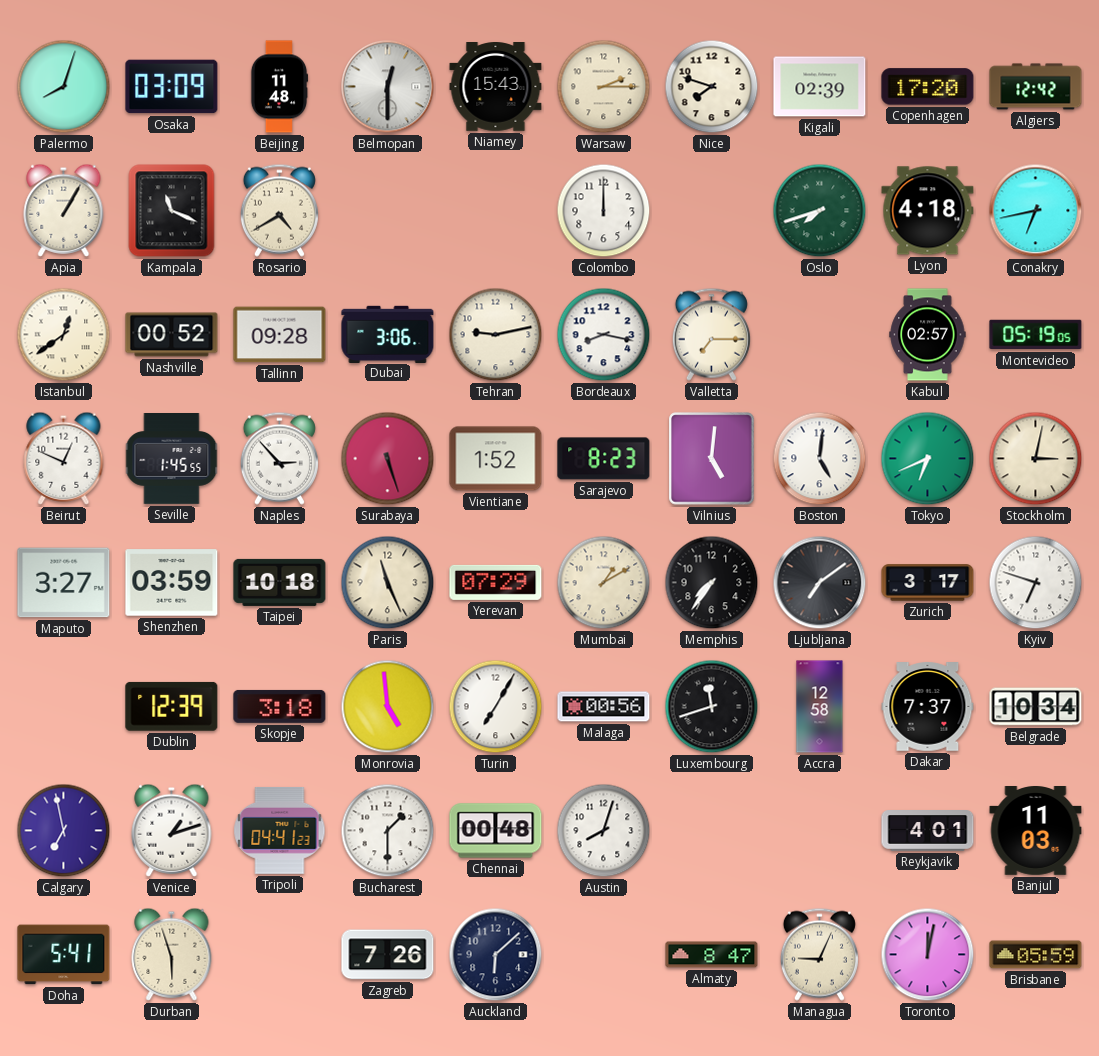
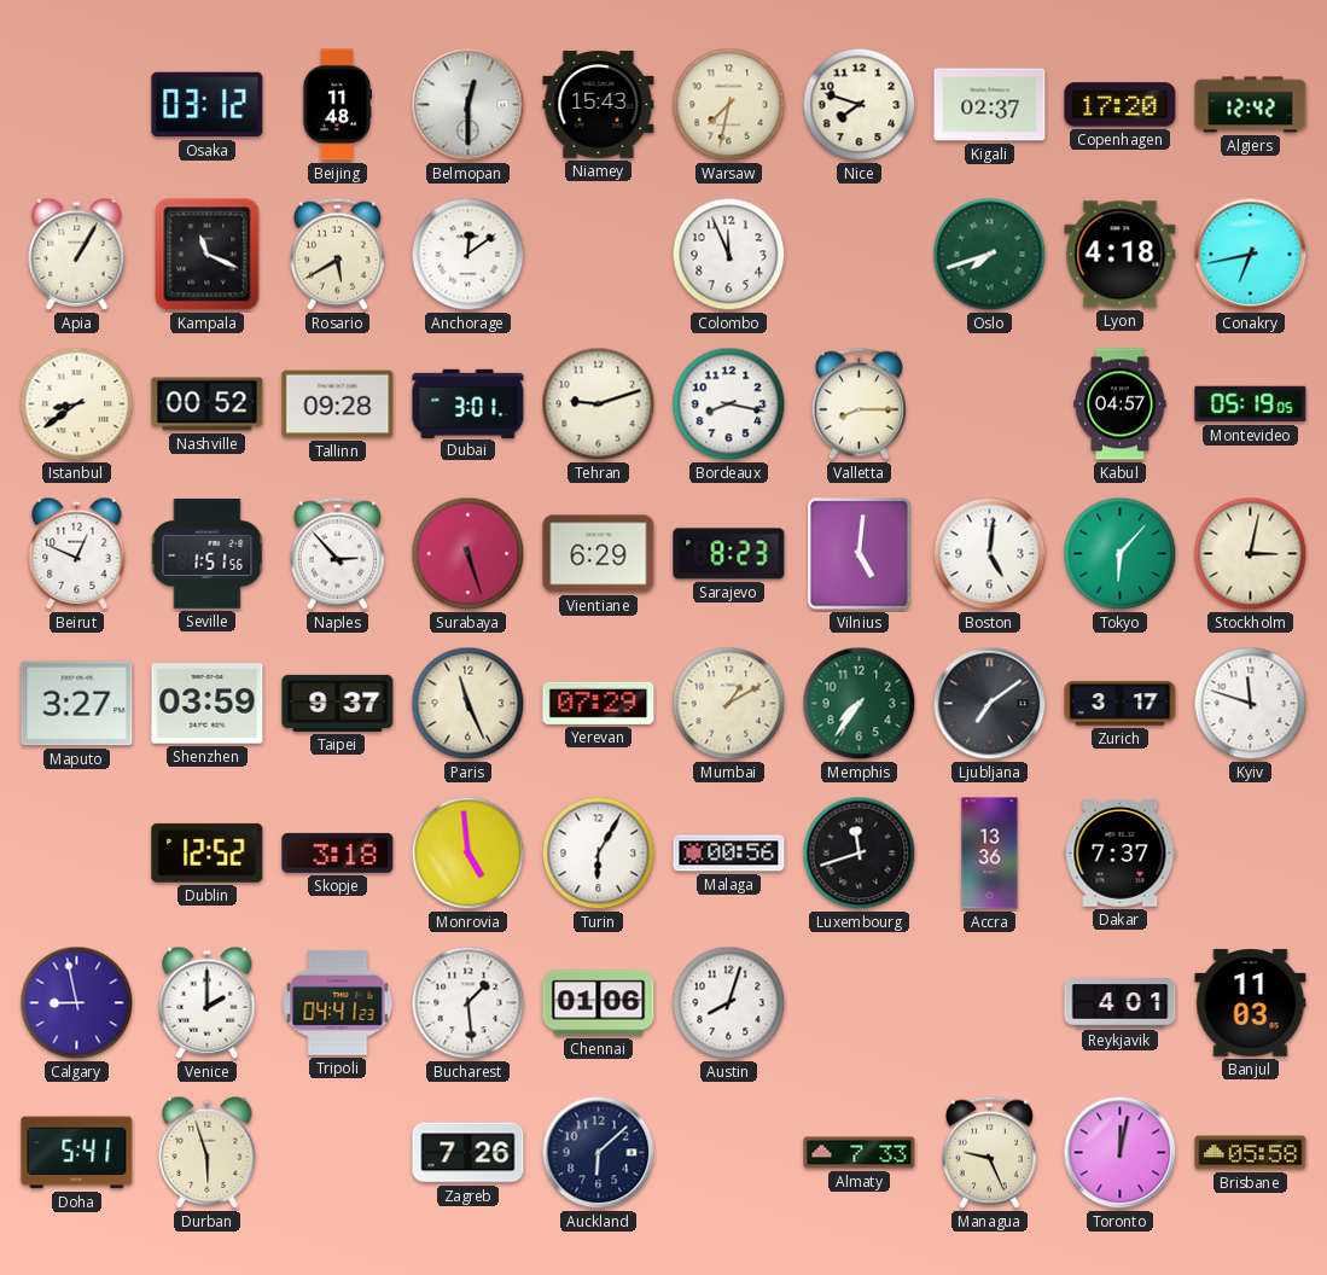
Palermo: 8:03 -> none (64, 87)
Osaka: 03:09 -> 03:12 (208, 105)
Warsaw: 2:15 -> 7:32 (729, 105)
Kigali: 02:39 -> 02:37 (990, 105)
Rosario: 4:40 -> 5:40 (337, 254)
Anchorage: none -> 12:09 (468, 255)
Colombo: 12:00 -> 11:56 (729, 255)
Istanbul: 12:39 -> 8:39 (77, 404)
Dubai: 3:06 -> 3:01 (468, 403)
Tehran: 9:13 -> 9:12 (599, 404)
Valletta: 7:15 -> 8:15 (859, 403)
Kabul: 02:57 -> 04:57 (1121, 404)
Seville: 1:45 -> 1:51 (208, 554)
Vientiane: 1:52 -> 6:29 (599, 554)
Tokyo: 6:41 -> 6:07 (1121, 554)
Taipei: 10:18 -> 9:37 (338, 703)
Memphis dial: black -> green (860, 704)
Kyiv: 6:48 -> 11:48 (1251, 704)
Dublin: 12:39 -> 12:52 (208, 852)
Turin: 7:05 -> 6:05 (599, 854)
Accra: 12:58 -> 13:36 (990, 854)
Belgrade: 10:34 -> none (1036, 707)
Calgary: 6:58 -> 8:58 (77, 1003)
Venice: 1:12 -> 2:00 (208, 1002)
Bucharest: 1:30 -> 1:29 (468, 1003)
Chennai: 00:48 -> 01:06 (599, 1003)
Almaty: 8:47 -> 7:33 (860, 1153)
Managua: 9:04 -> 9:26 (989, 1152)
Brisbane: 05:59 -> 05:58 (1251, 1153)
